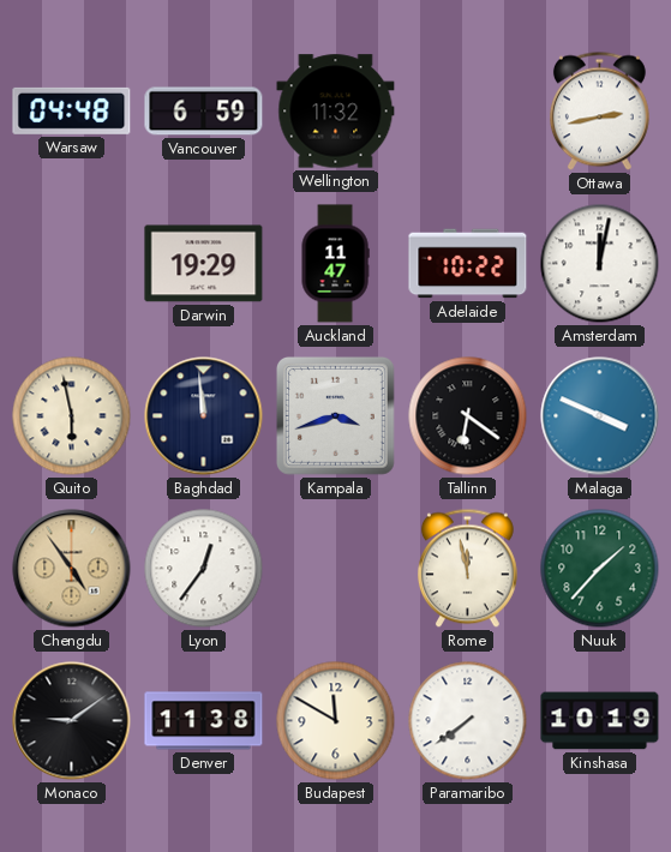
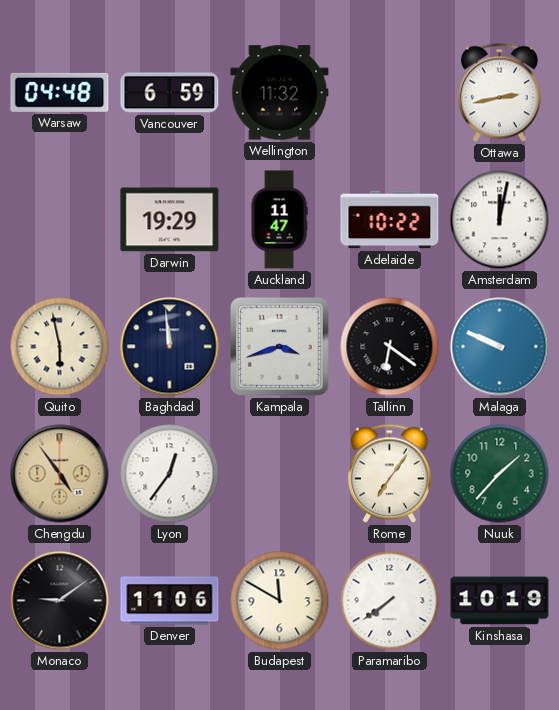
Malaga: 3:49 -> 9:49 (500, 347)
Rome: 11:58 -> 7:06 (389, 474)
Denver: 11:38 -> 11:06 (170, 601)
